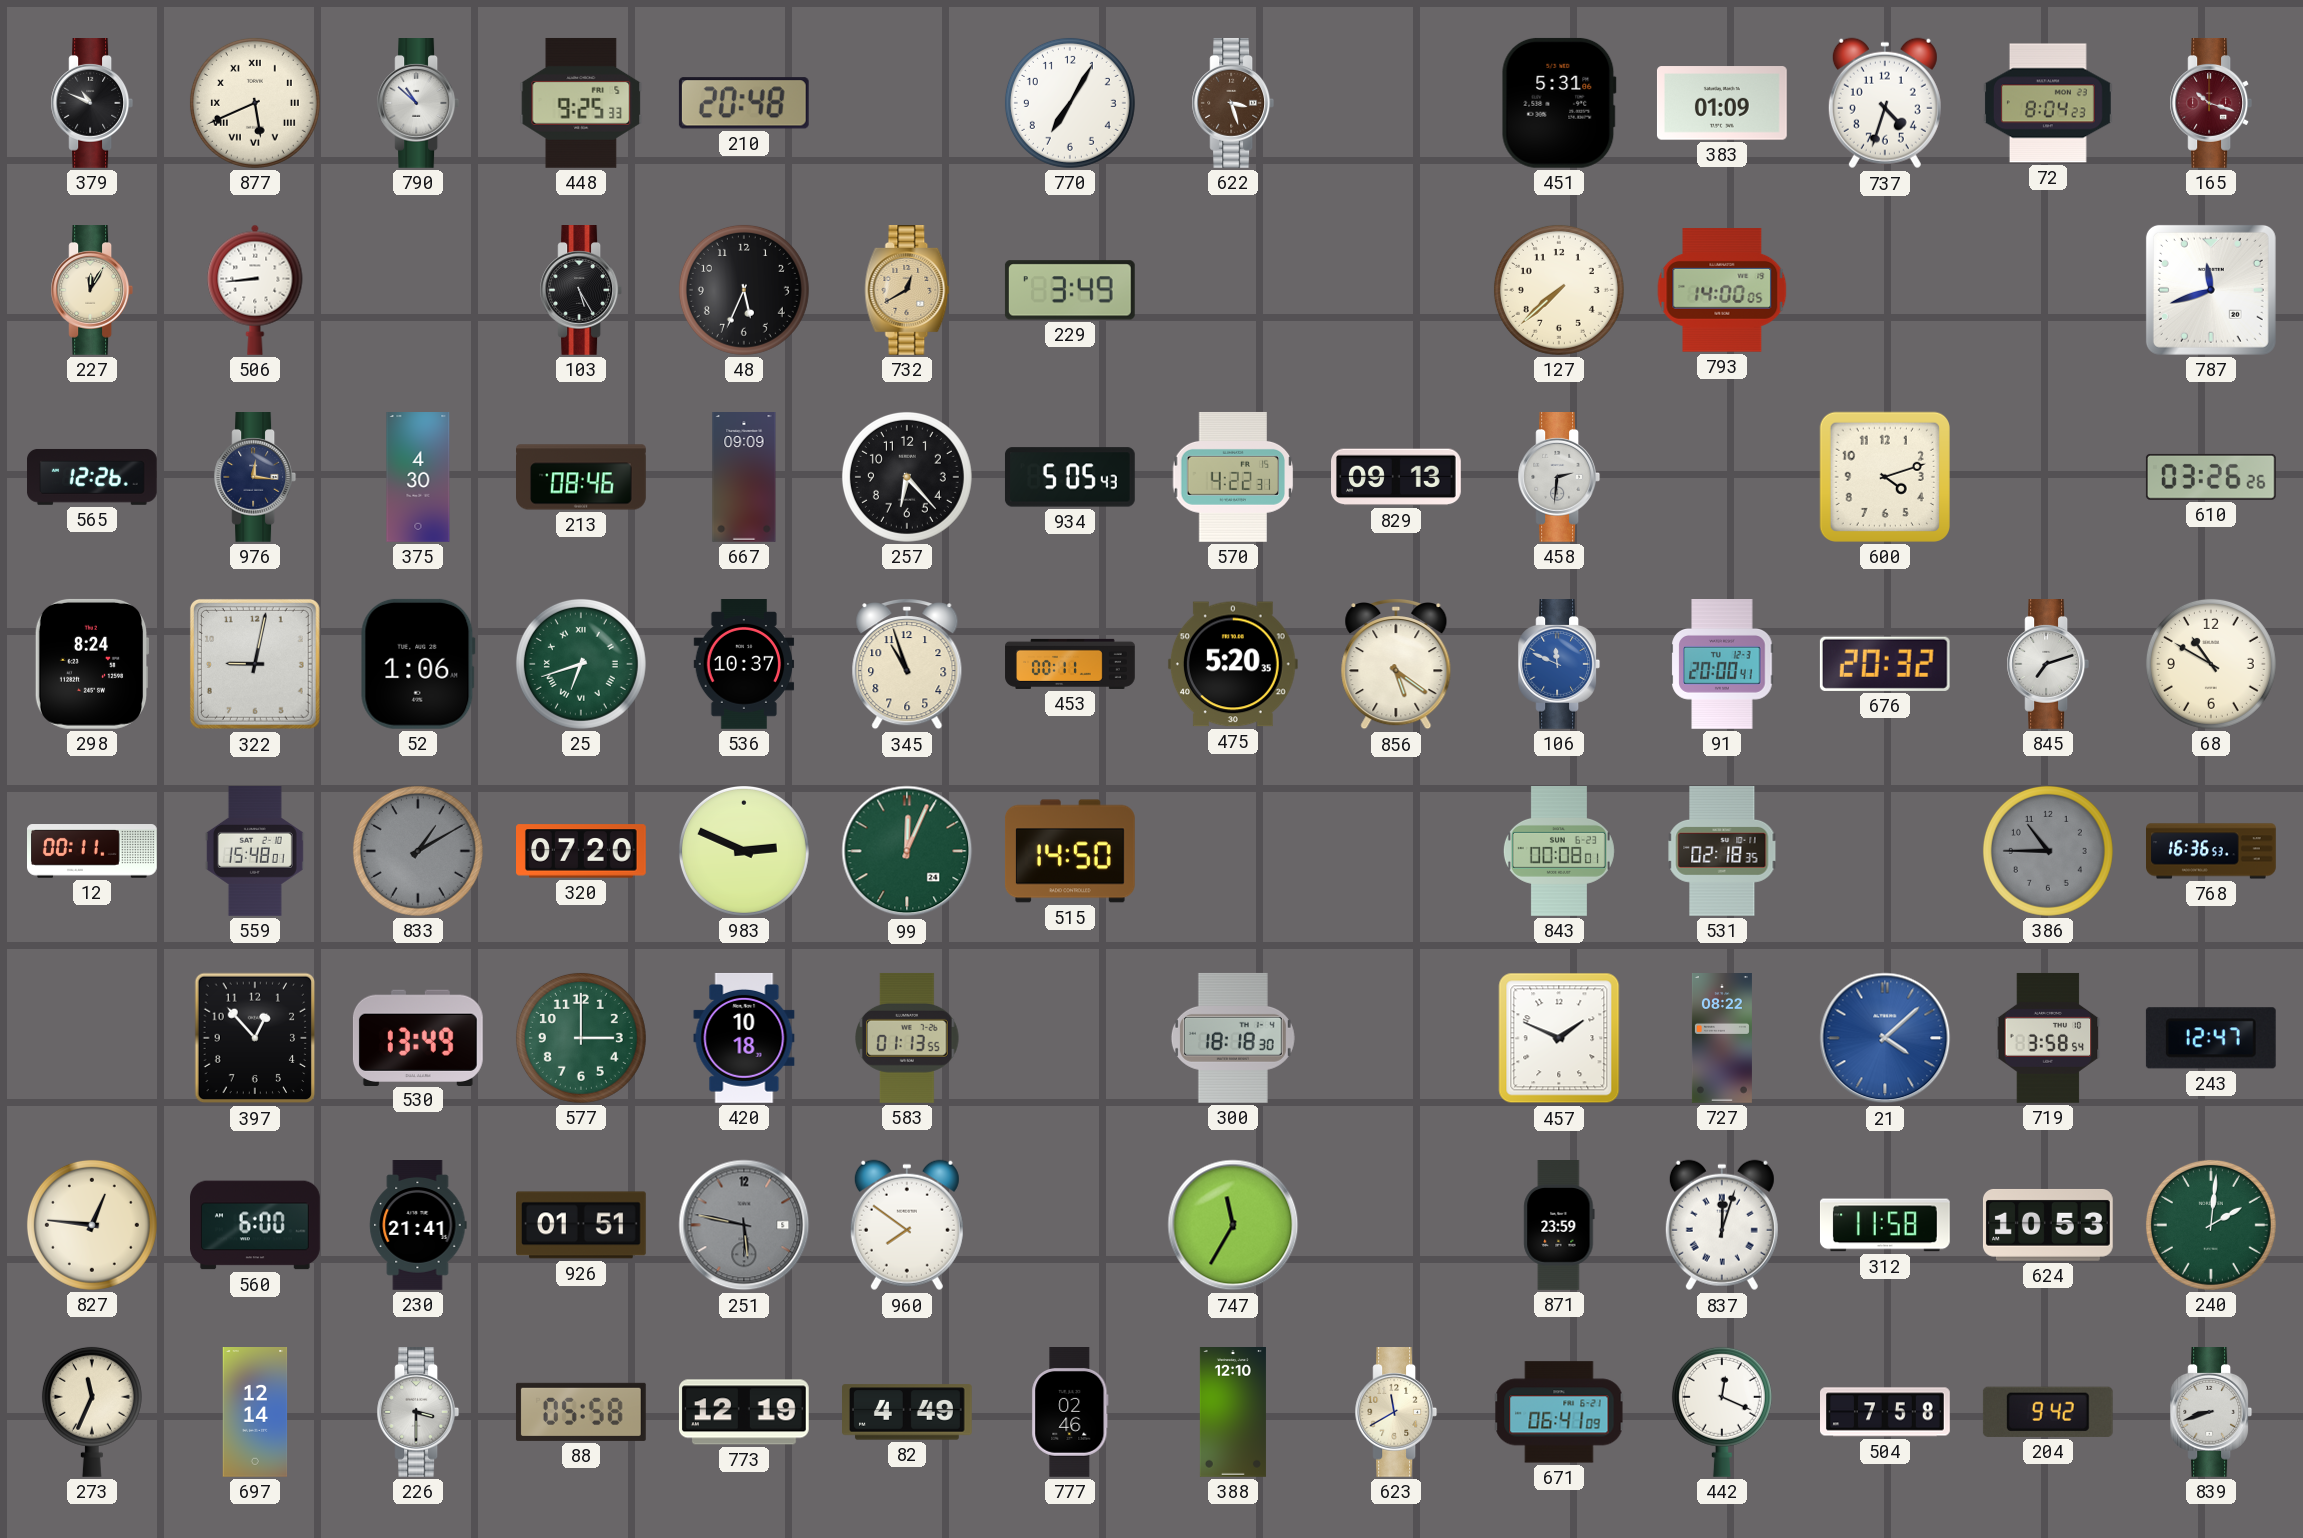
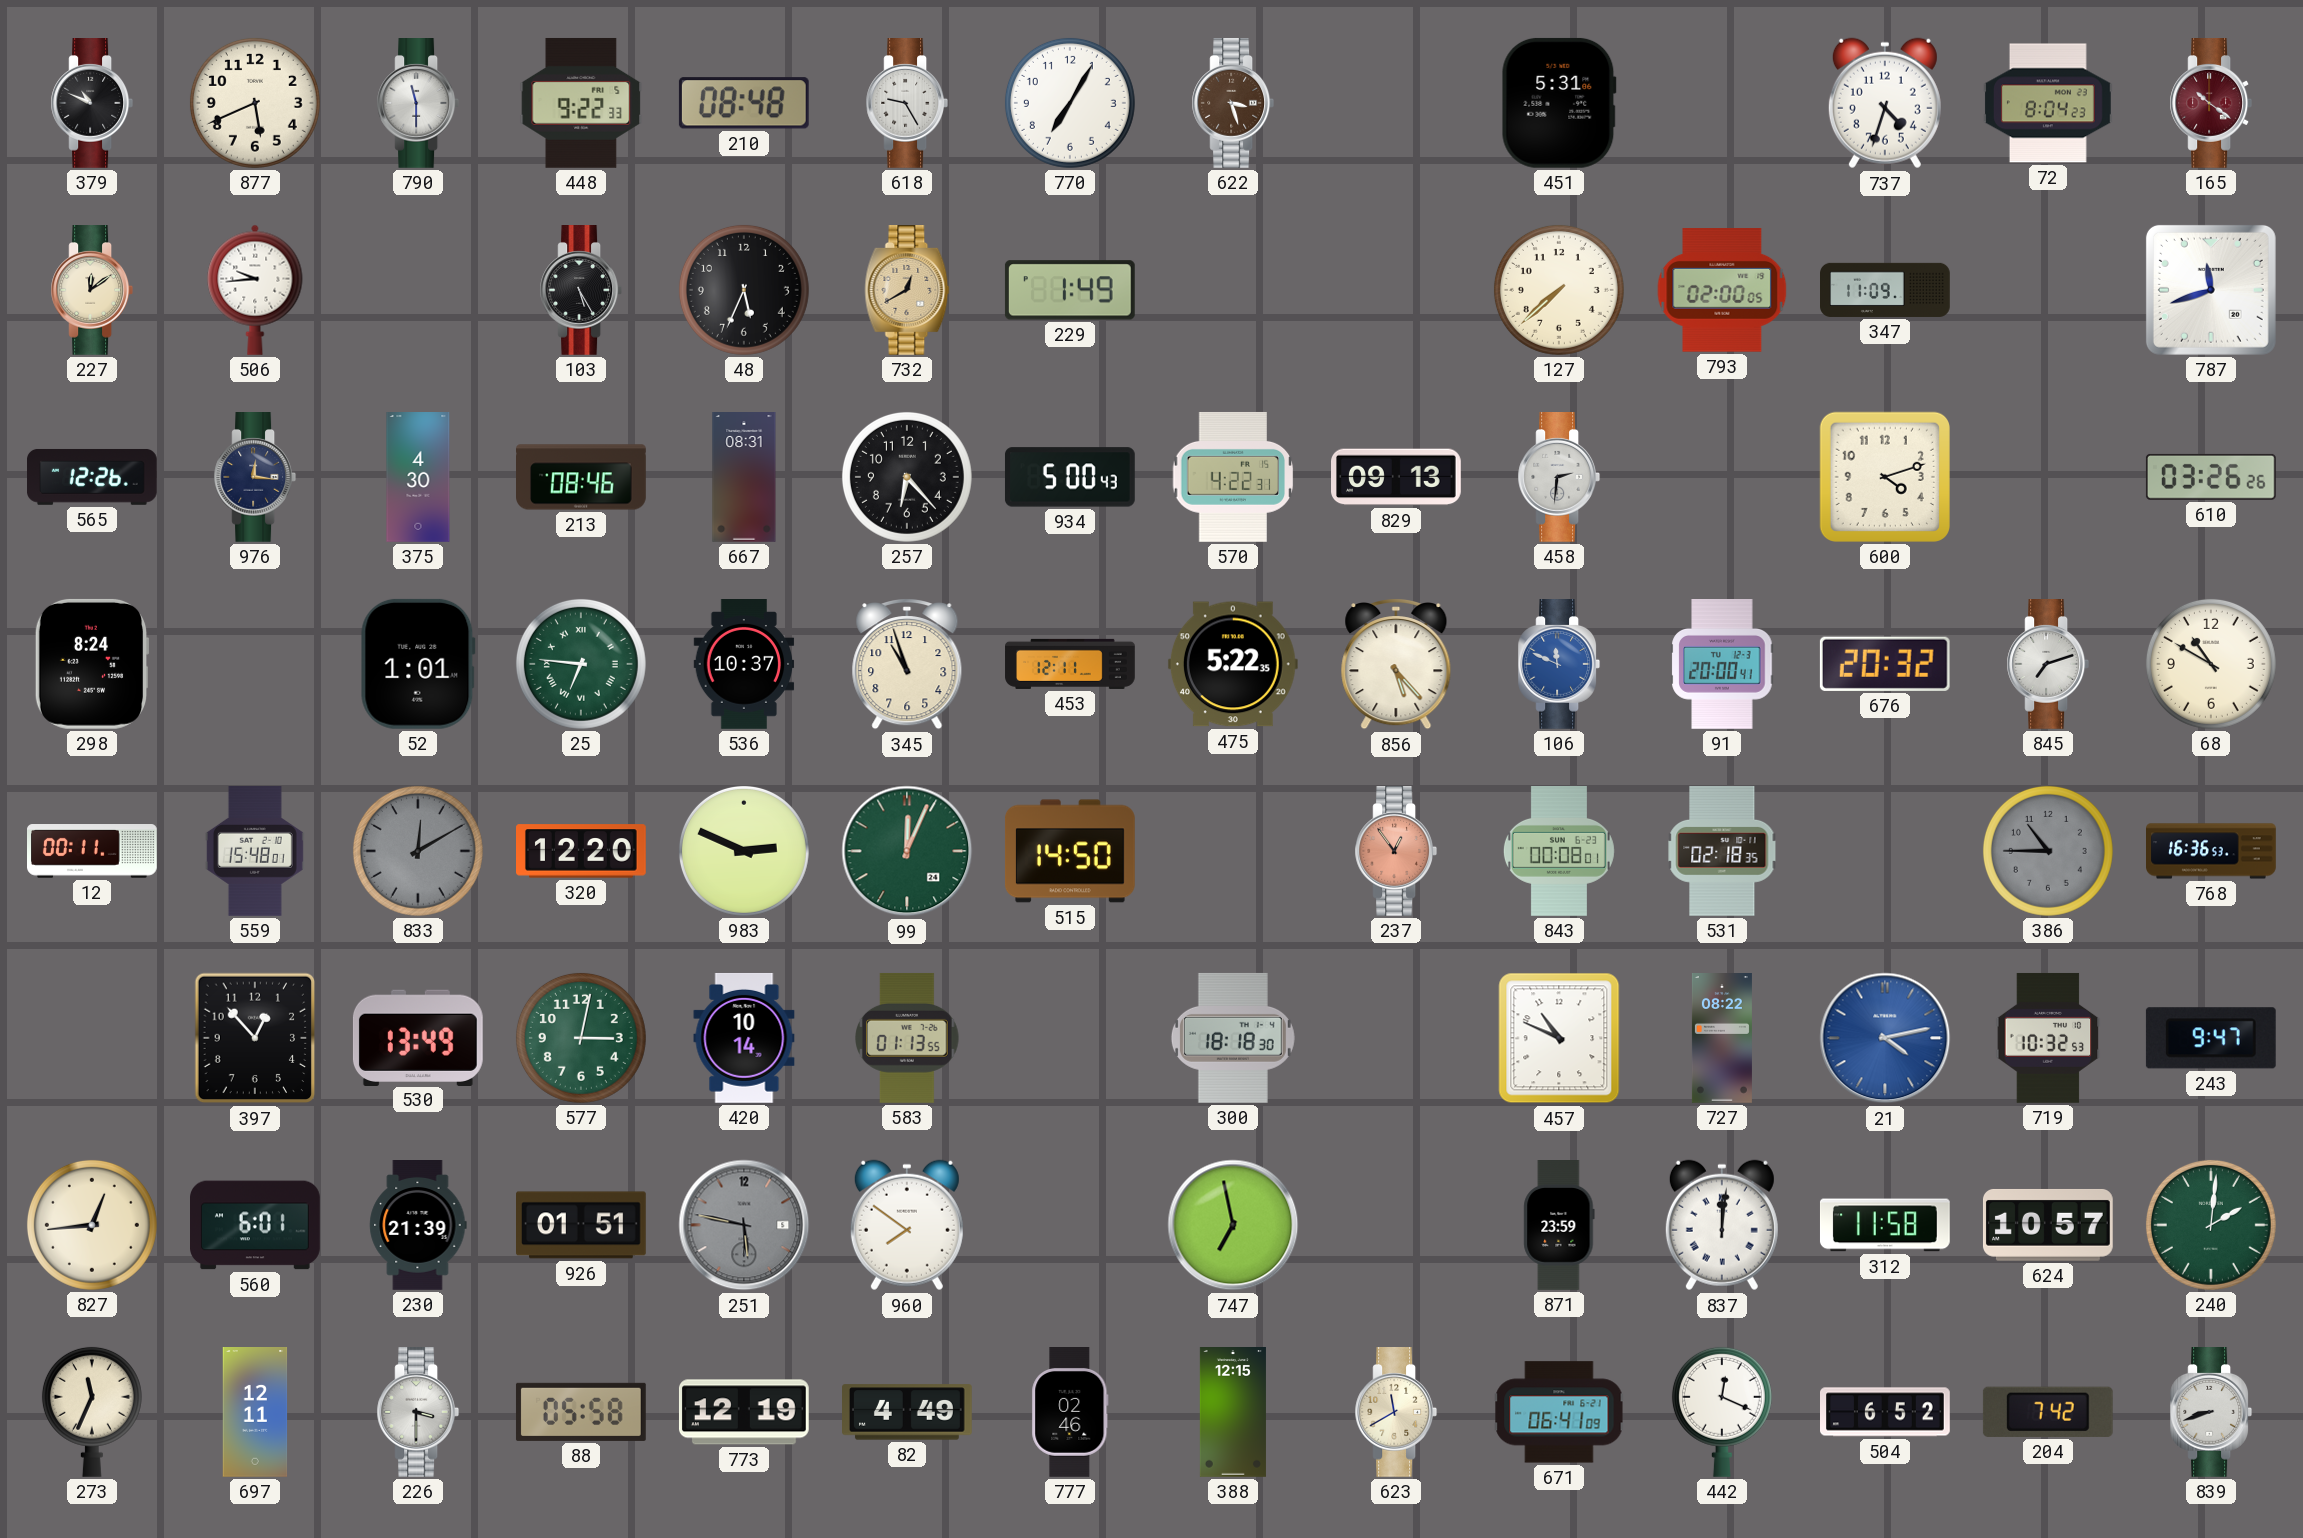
877 numerals: Roman -> Arabic (255, 103)
790: 10:52 -> 11:30 (418, 104)
448: 9:25 -> 9:22 (581, 103)
210: 20:48 -> 08:48 (744, 103)
618: none -> 9:25 (907, 104)
383: 01:09 -> none (1722, 103)
165: 10:18 -> 10:21 (2211, 104)
227: 12:05 -> 12:09 (92, 291)
506: 8:44 -> 9:44 (255, 290)
229: 3:49 -> 1:49 (1070, 290)
793: 14:00 -> 02:00 (1722, 291)
347: none -> 11:09 (1886, 290)
667: 09:09 -> 08:31 (744, 478)
934: 5:05 -> 5:00 (1070, 477)
322: 9:02 -> none (255, 664)
52: 1:06 -> 1:01 (418, 664)
25: 6:42 -> 6:46 (581, 664)
453: 00:11 -> 12:11 (1070, 664)
475: 5:20 -> 5:22 (1233, 664)
856: 5:21 -> 5:23 (1396, 665)
833: 1:10 -> 12:10 (418, 851)
320: 07:20 -> 12:20 (582, 851)
237: none -> 12:54 (1396, 852)
577: 3:00 -> 3:02 (581, 1038)
420: 10:18 -> 10:14 (744, 1038)
457: 1:49 -> 10:49 (1559, 1038)
21: 4:08 -> 4:13 (1885, 1038)
719: 3:58 -> 10:32 (2048, 1038)
243: 12:47 -> 9:47 (2211, 1038)
827: 12:46 -> 12:44 (92, 1225)
560: 6:00 -> 6:01 (256, 1225)
230: 21:41 -> 21:39 (418, 1226)
747: 11:35 -> 6:58 (1233, 1225)
837: 12:03 -> 12:01 (1722, 1225)
624: 10:53 -> 10:57 (2048, 1225)
697: 12:14 -> 12:11 (255, 1413)
388: 12:10 -> 12:15 (1233, 1413)
504: 7:58 -> 6:52 (1886, 1412)
204: 9:42 -> 7:42 (2048, 1412)
